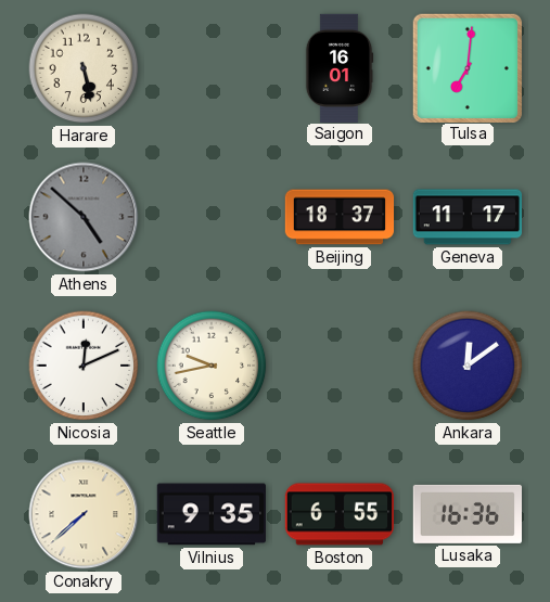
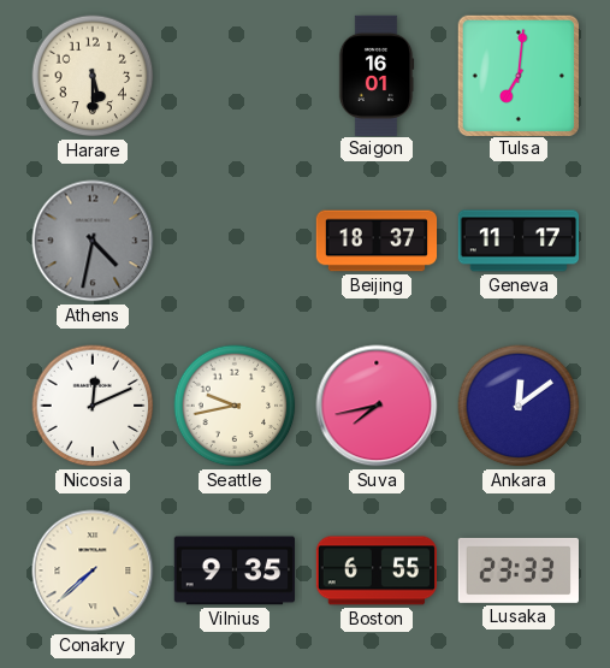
Harare: 5:28 -> 5:30 (93, 76)
Athens: 4:52 -> 4:32 (93, 241)
Suva: none -> 7:43 (377, 406)
Lusaka: 16:36 -> 23:33 (517, 571)
